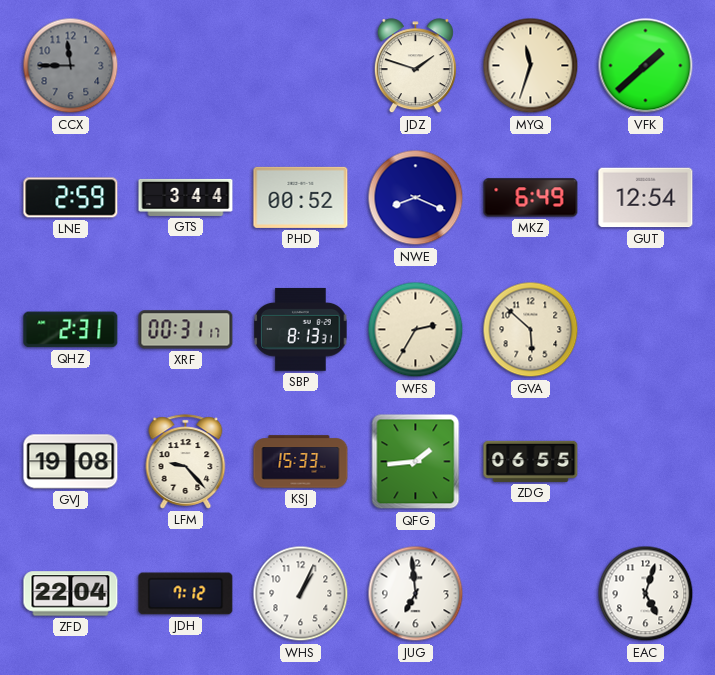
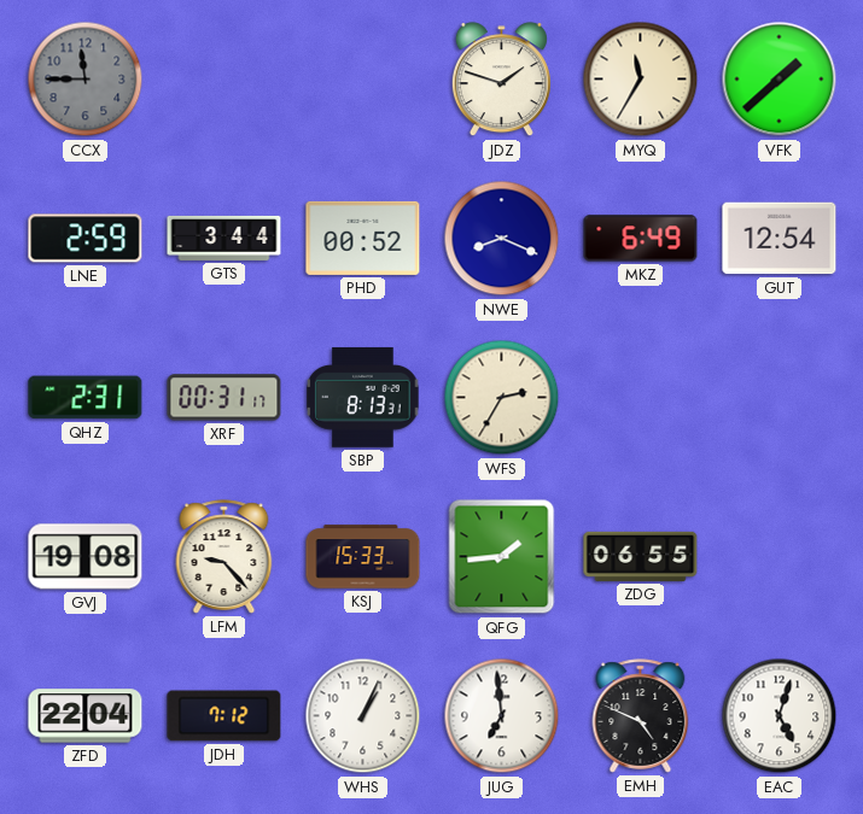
MYQ: 11:33 -> 11:35 (641, 80)
GVA: 5:52 -> none (531, 330)
EMH: none -> 4:49 (641, 716)
